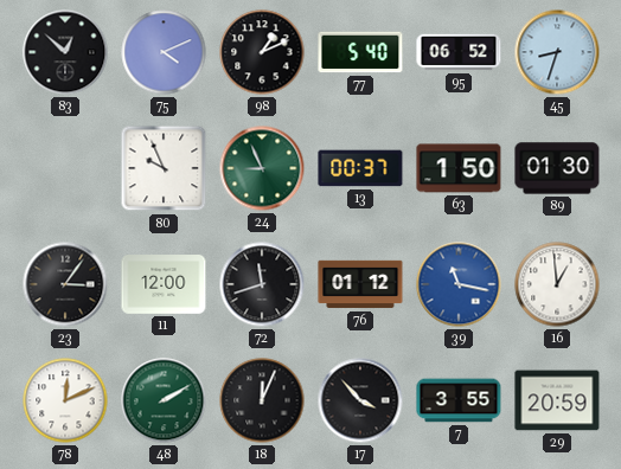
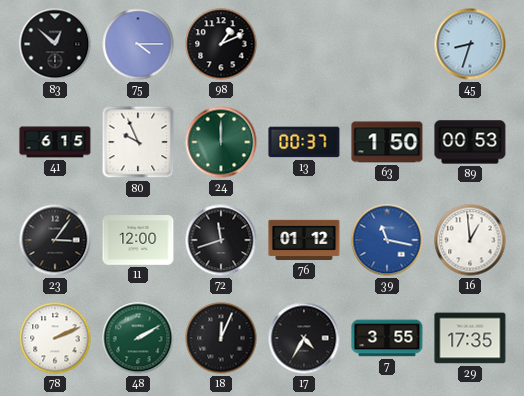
75: 4:11 -> 4:15 (138, 44)
77: 5:40 -> none (360, 52)
95: 06:52 -> none (459, 52)
41: none -> 6:15 (55, 142)
24: 8:56 -> 12:00 (221, 142)
89: 01:30 -> 00:53 (470, 142)
78: 12:11 -> 2:11 (55, 338)
17: 3:53 -> 4:35 (304, 338)
29: 20:59 -> 17:35 (470, 338)
